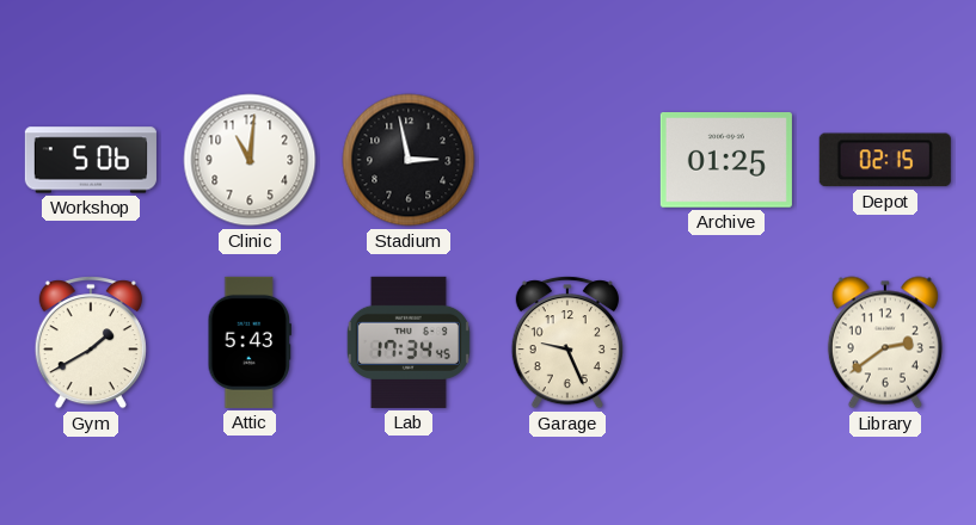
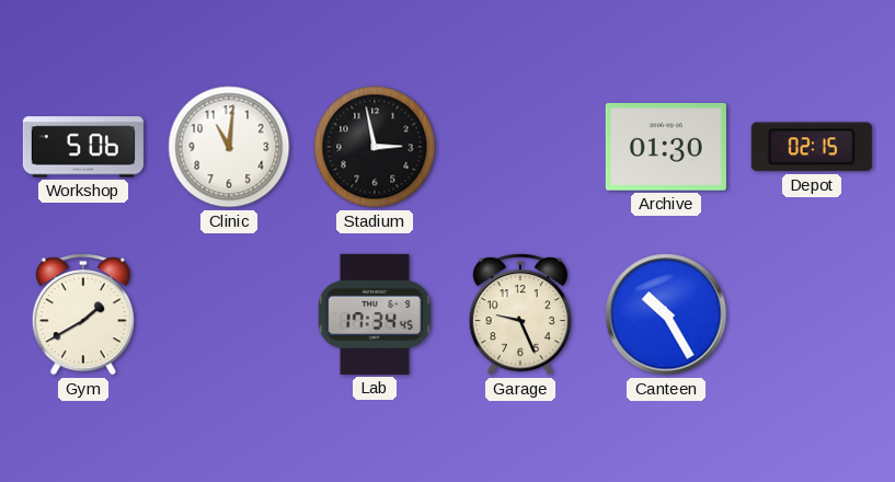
Archive: 01:25 -> 01:30 (666, 148)
Attic: 5:43 -> none (248, 342)
Canteen: none -> 10:25 (666, 314)
Library: 2:39 -> none (885, 342)
